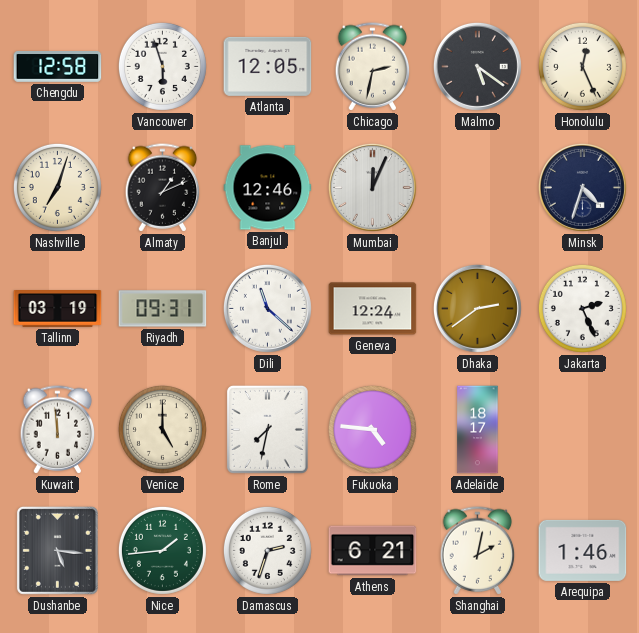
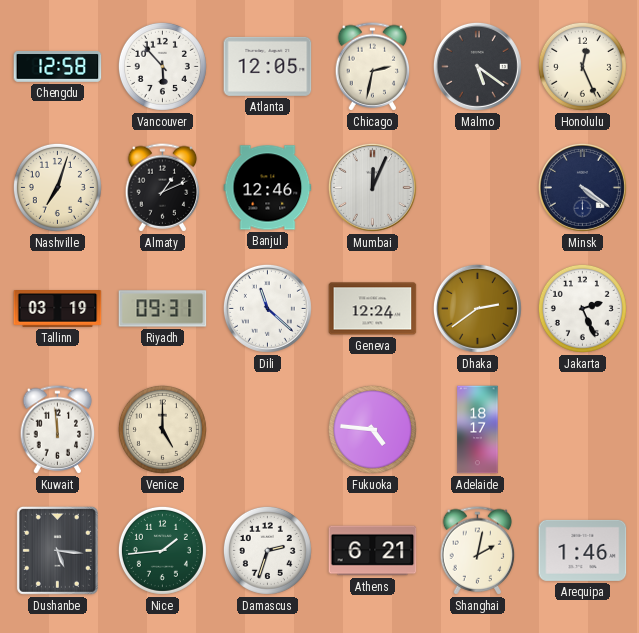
Vancouver: 5:57 -> 5:53 (162, 66)
Minsk: 4:33 -> 4:21 (582, 187)
Rome: 7:32 -> none (267, 429)
